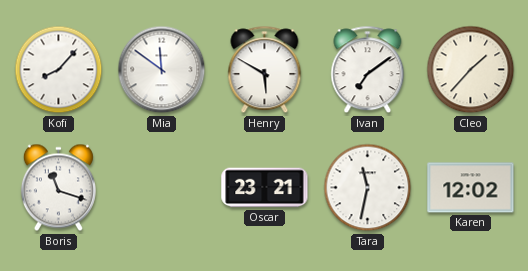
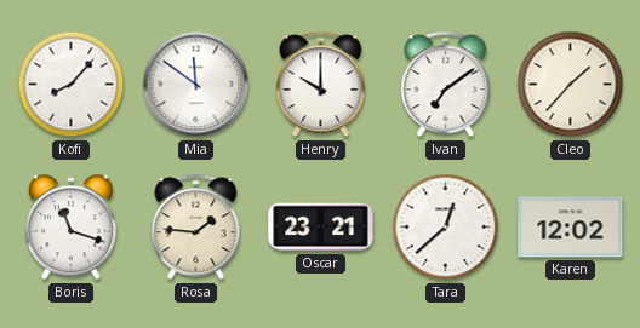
Henry: 5:50 -> 10:00 (321, 85)
Rosa: none -> 1:46 (196, 228)
Tara: 11:32 -> 12:38 (446, 228)
